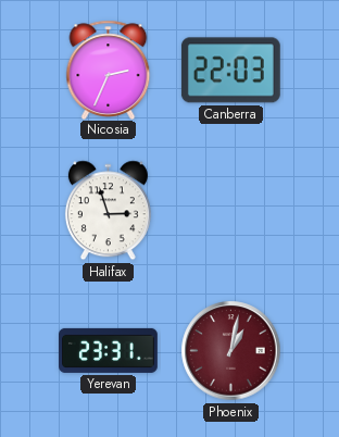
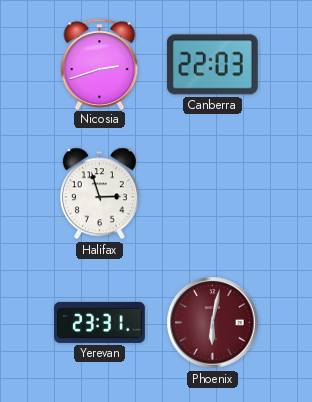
Nicosia: 2:34 -> 2:42 (100, 64)
Phoenix: 1:02 -> 6:02 (213, 323)
